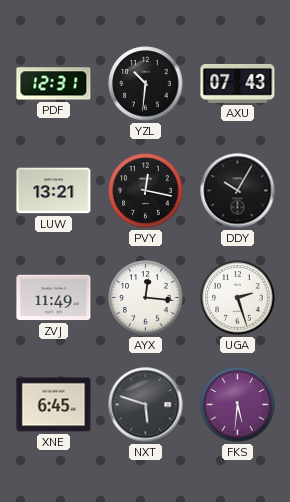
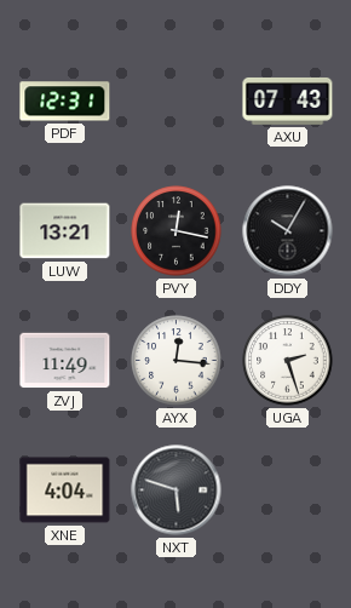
YZL: 10:31 -> none (146, 84)
XNE: 6:45 -> 4:04 (65, 491)
FKS: 5:31 -> none (238, 405)
